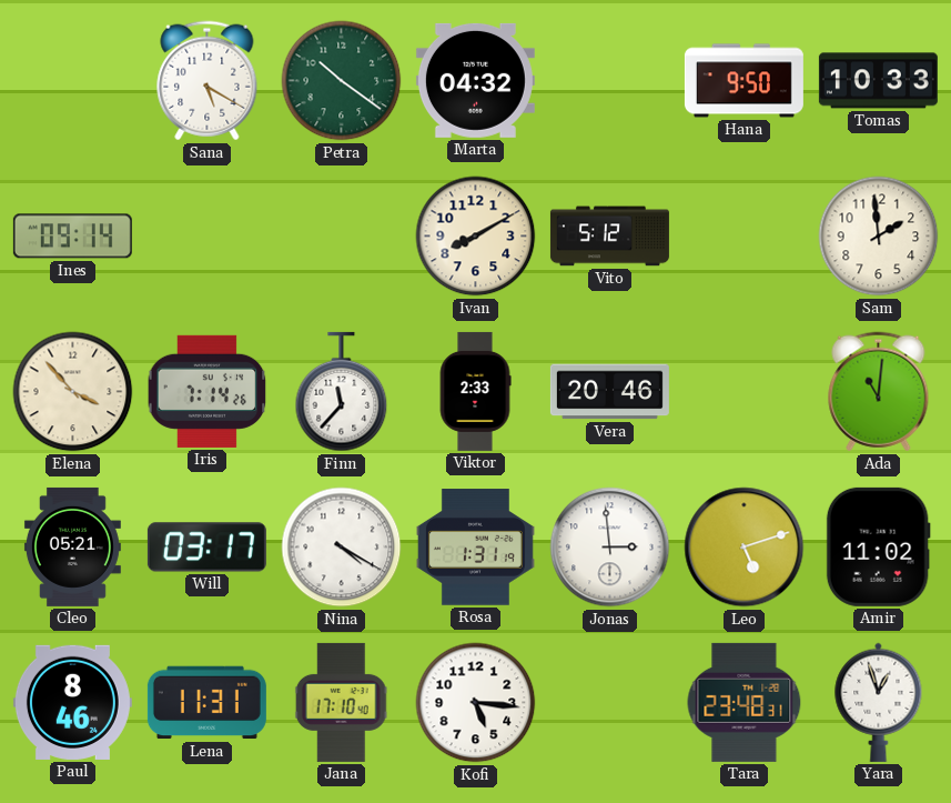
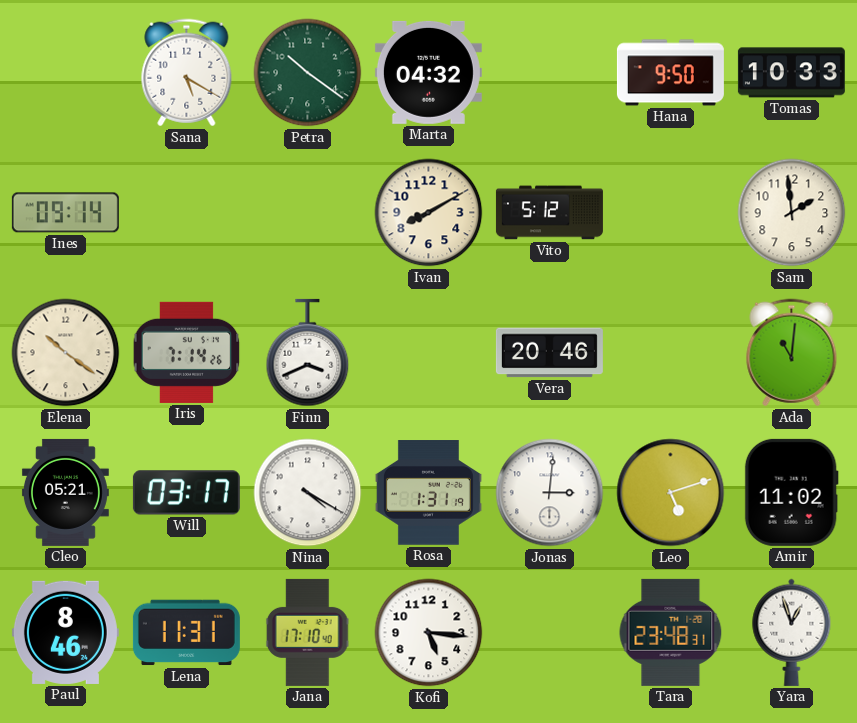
Elena: 3:53 -> 10:21 (66, 353)
Finn: 11:37 -> 3:41 (308, 353)
Viktor: 2:33 -> none (475, 391)
Jonas: 2:59 -> 3:01 (550, 493)
